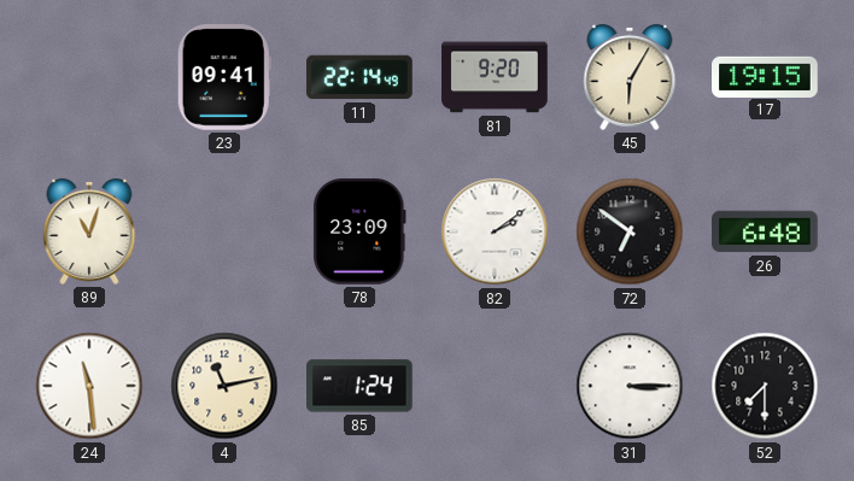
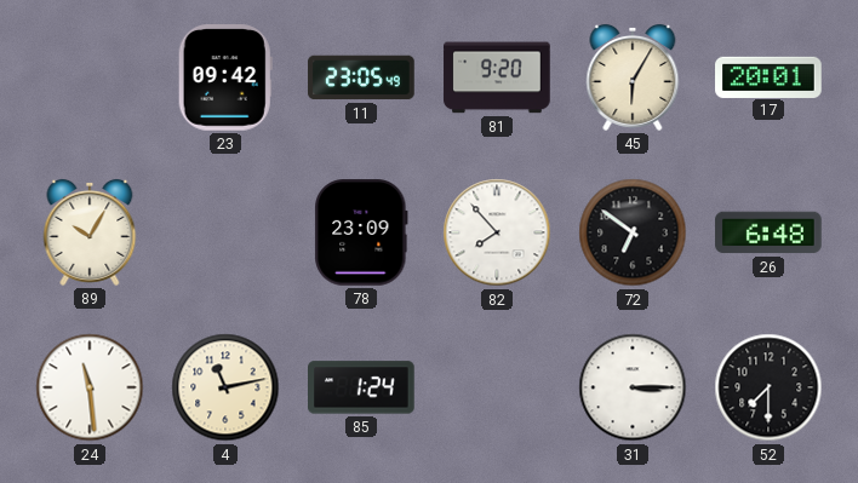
23: 09:41 -> 09:42 (225, 79)
11: 22:14 -> 23:05 (361, 77)
17: 19:15 -> 20:01 (768, 76)
89: 11:03 -> 10:05 (90, 232)
82: 2:09 -> 7:53 (497, 232)
